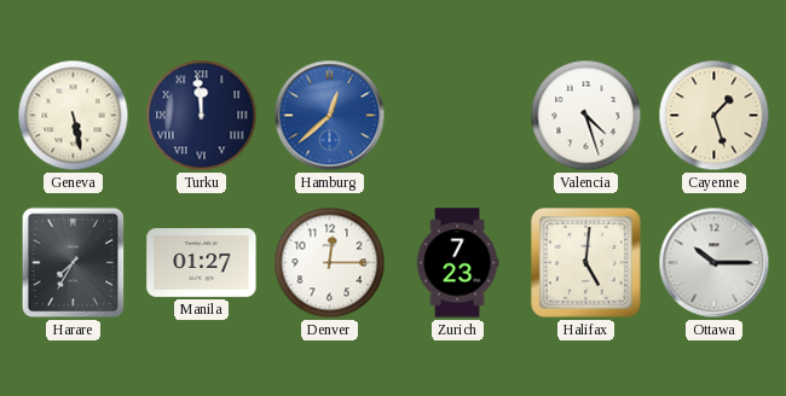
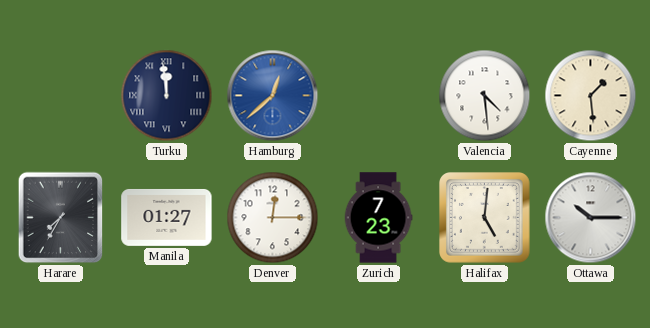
Geneva: 5:28 -> none (74, 116)
Valencia: 4:27 -> 4:29 (485, 96)
Cayenne: 1:27 -> 1:29 (591, 96)
